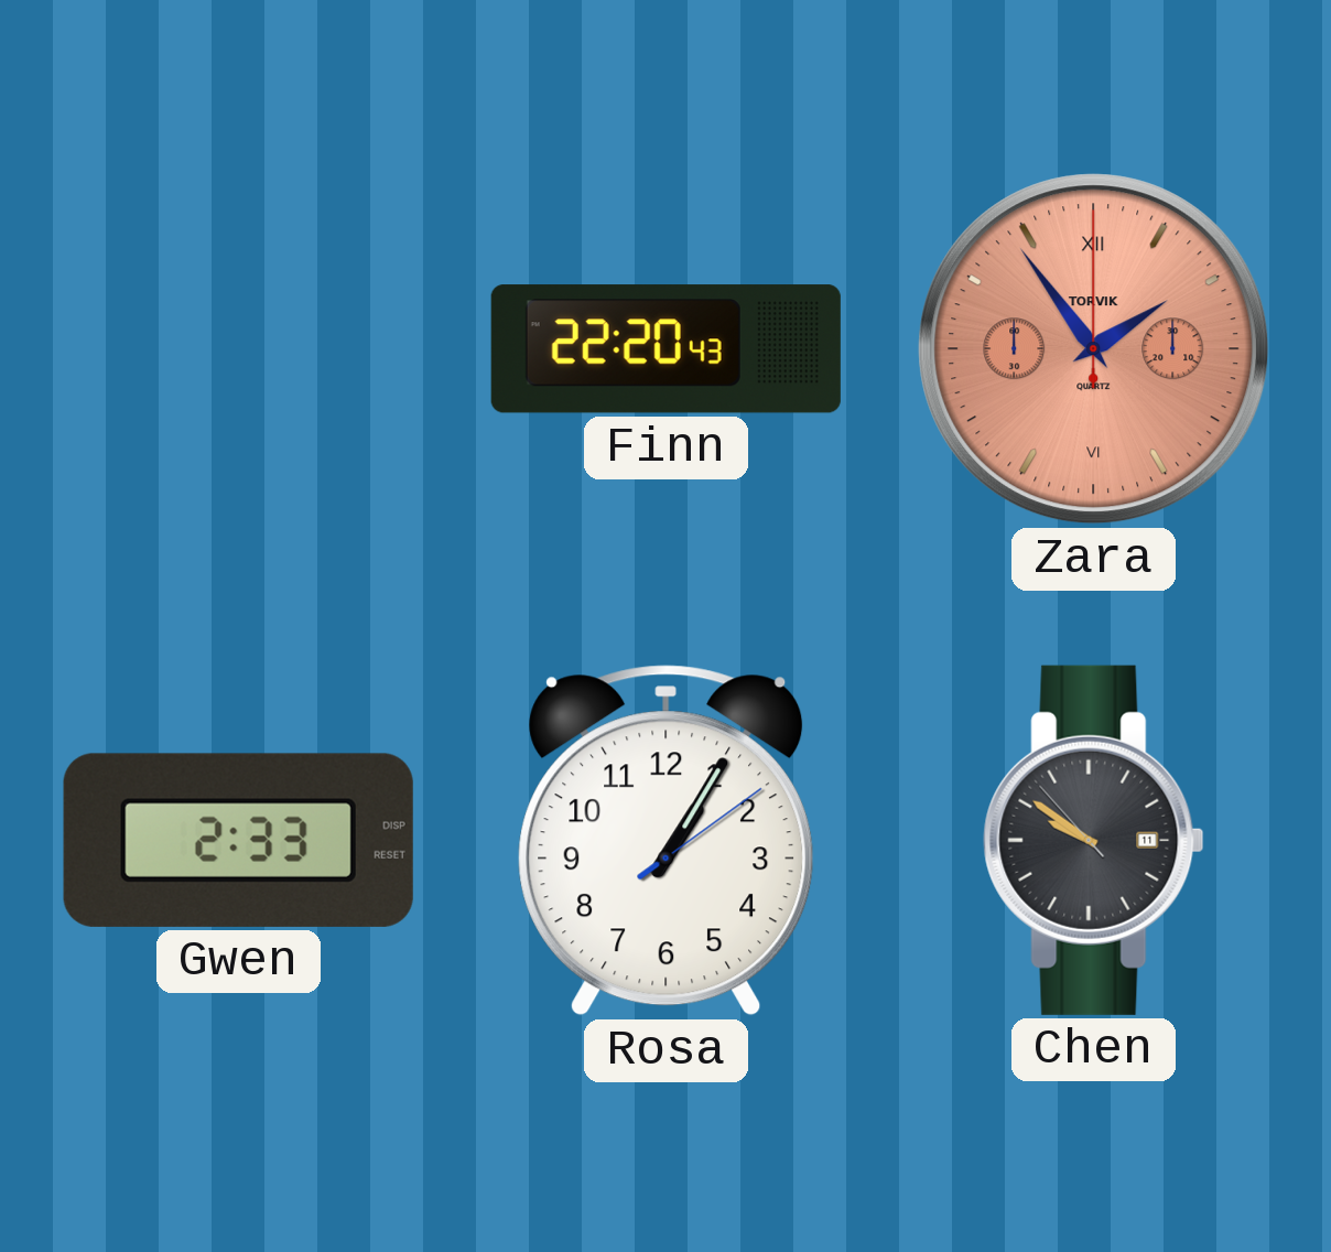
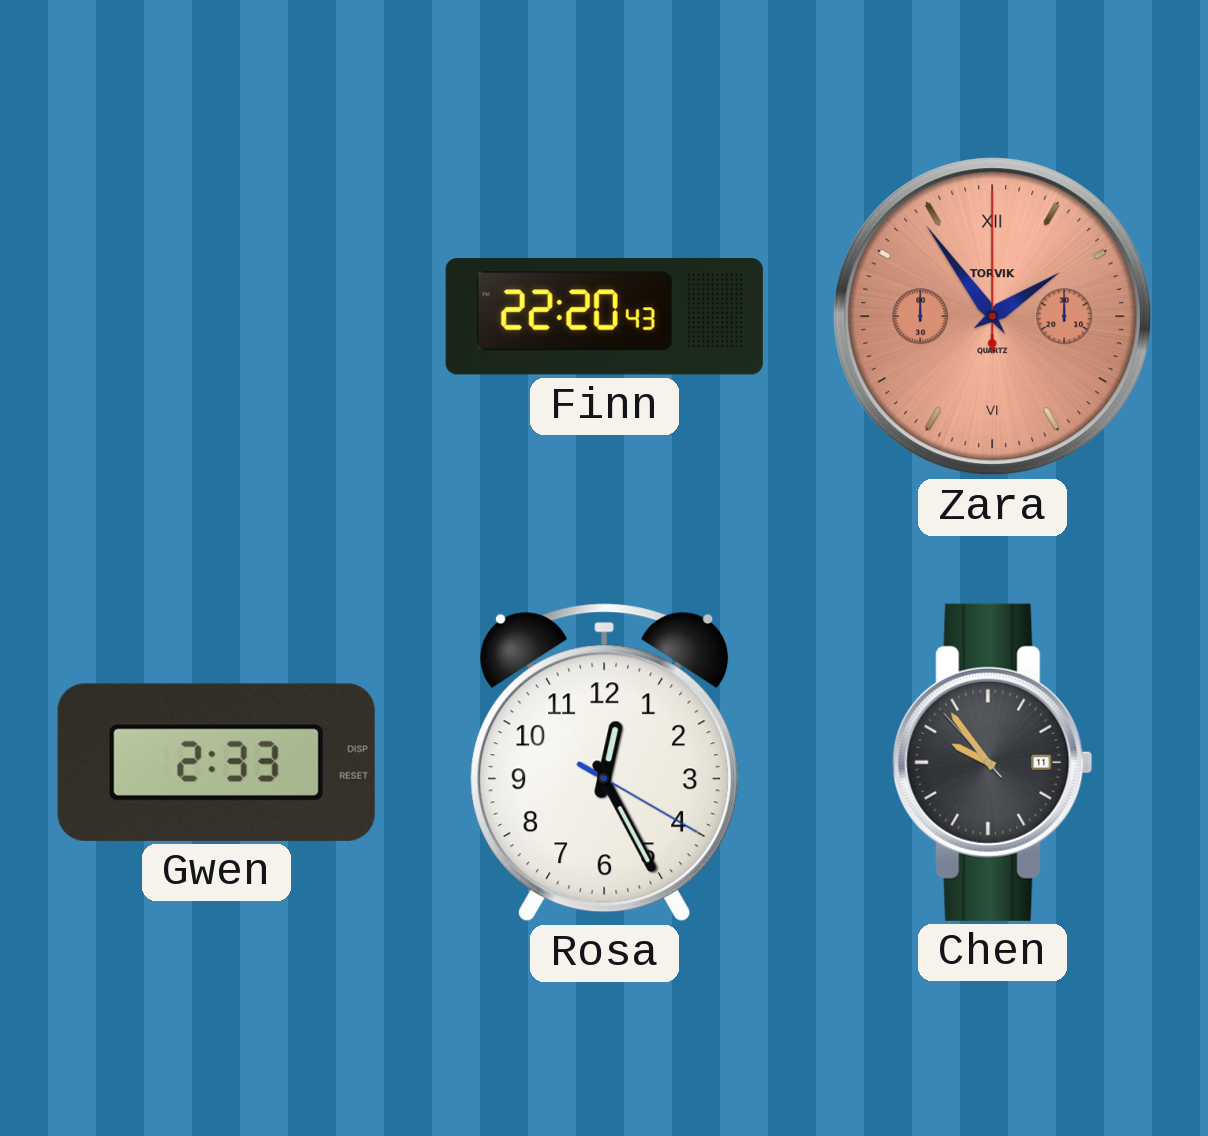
Rosa: 1:05 -> 12:25 (605, 763)
Chen: 9:50 -> 9:53 (993, 762)
